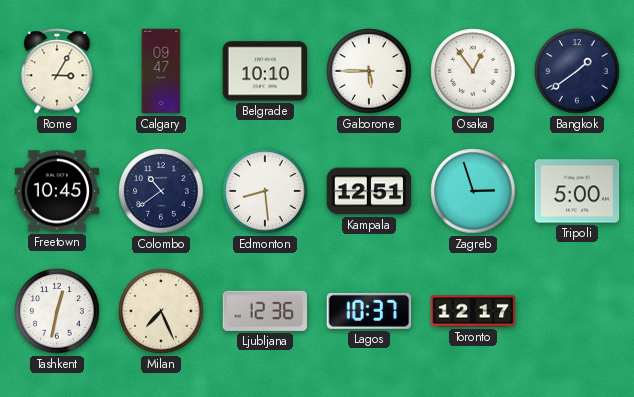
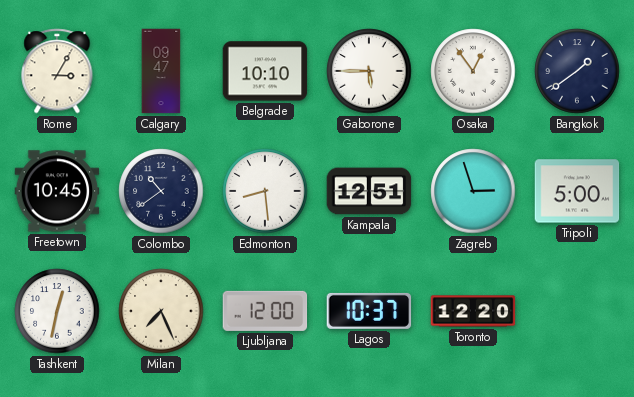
Ljubljana: 12:36 -> 12:00 (265, 311)
Toronto: 12:17 -> 12:20 (473, 311)
